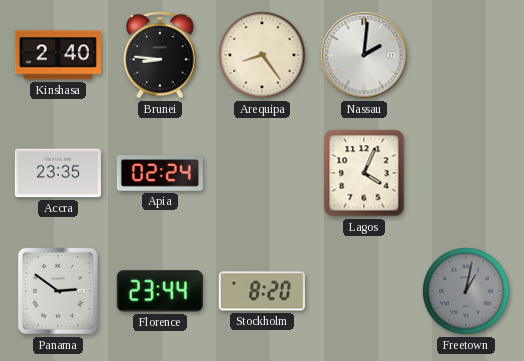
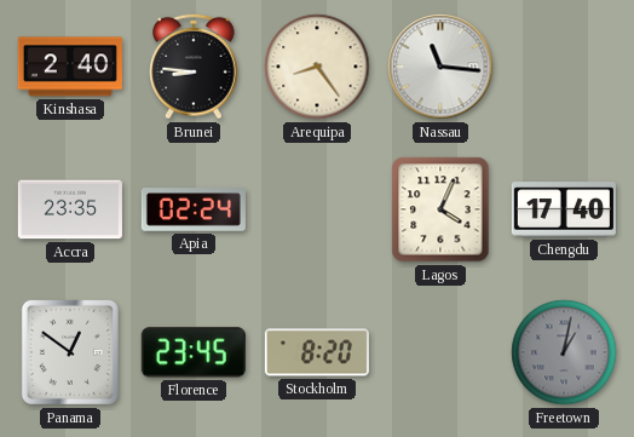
Nassau: 2:01 -> 11:16 (440, 67)
Chengdu: none -> 17:40 (564, 209)
Panama: 2:51 -> 12:51 (70, 352)
Florence: 23:44 -> 23:45 (194, 352)
